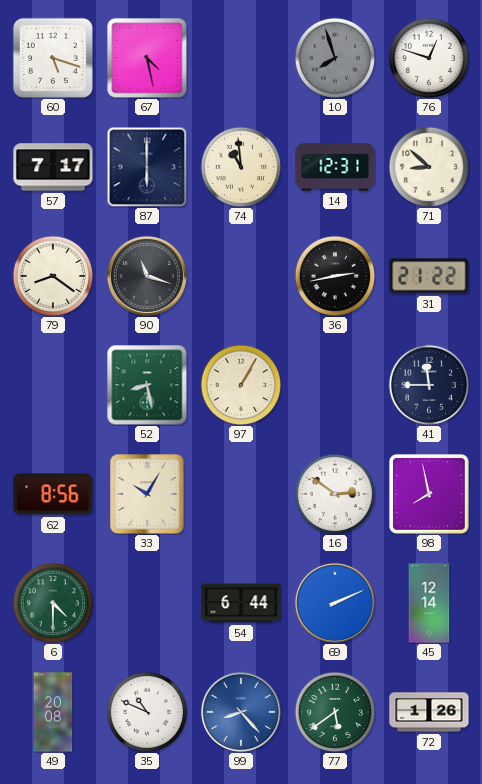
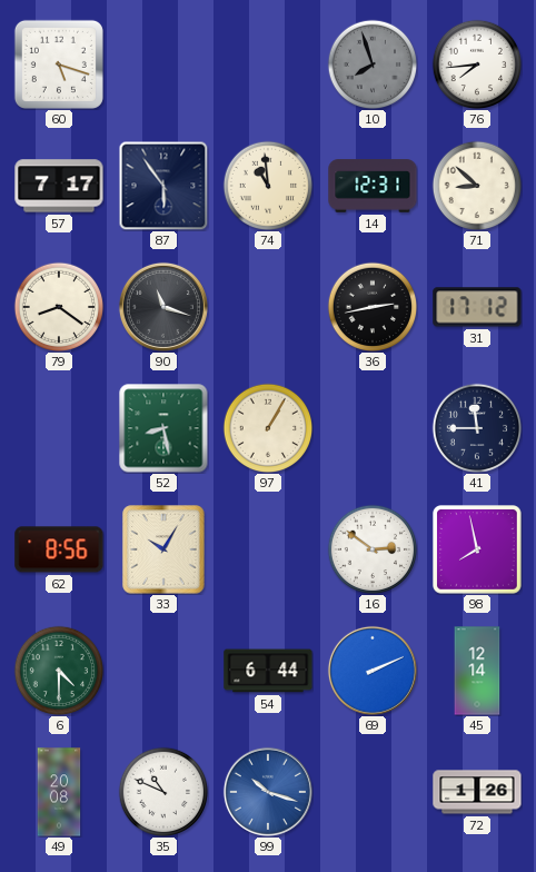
67: 4:28 -> none (147, 58)
76: 12:48 -> 7:44 (477, 65)
87: 6:00 -> 5:54 (163, 186)
31: 21:22 -> 17:12 (477, 307)
99: 8:23 -> 10:18 (268, 792)
77: 5:39 -> none (335, 712)
